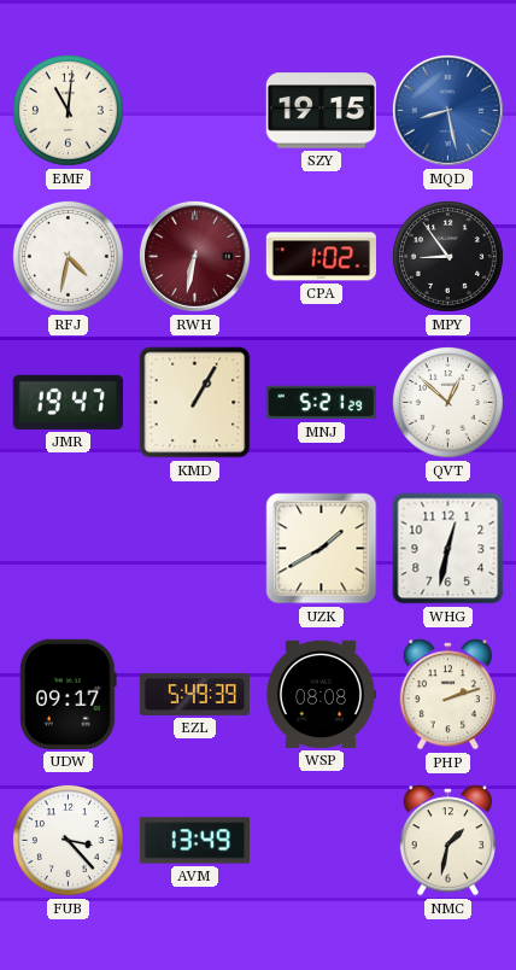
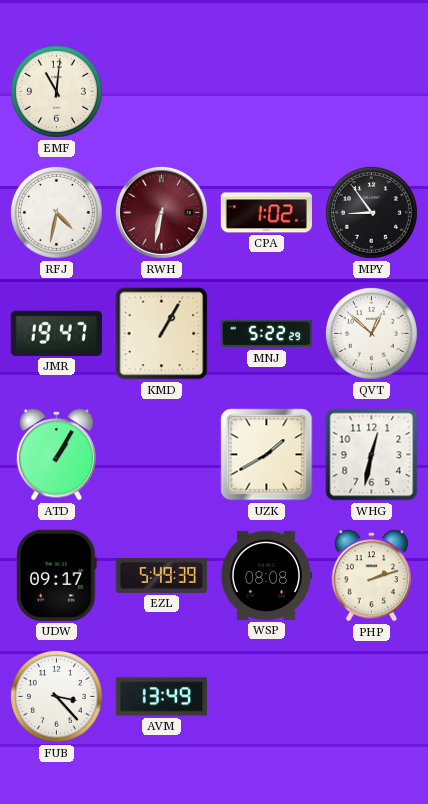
SZY: 19:15 -> none (321, 111)
MQD: 8:28 -> none (447, 110)
MNJ: 5:21 -> 5:22 (266, 334)
ATD: none -> 1:05 (57, 455)
NMC: 1:32 -> none (448, 841)
